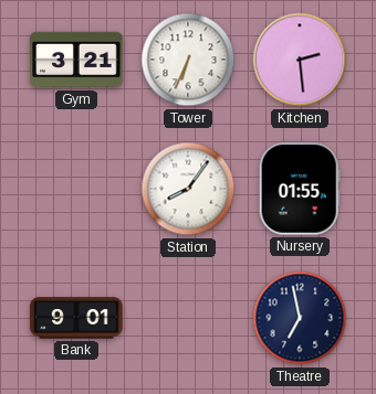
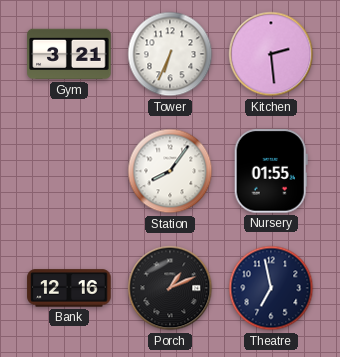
Bank: 9:01 -> 12:16 (69, 288)
Porch: none -> 1:11 (170, 288)
